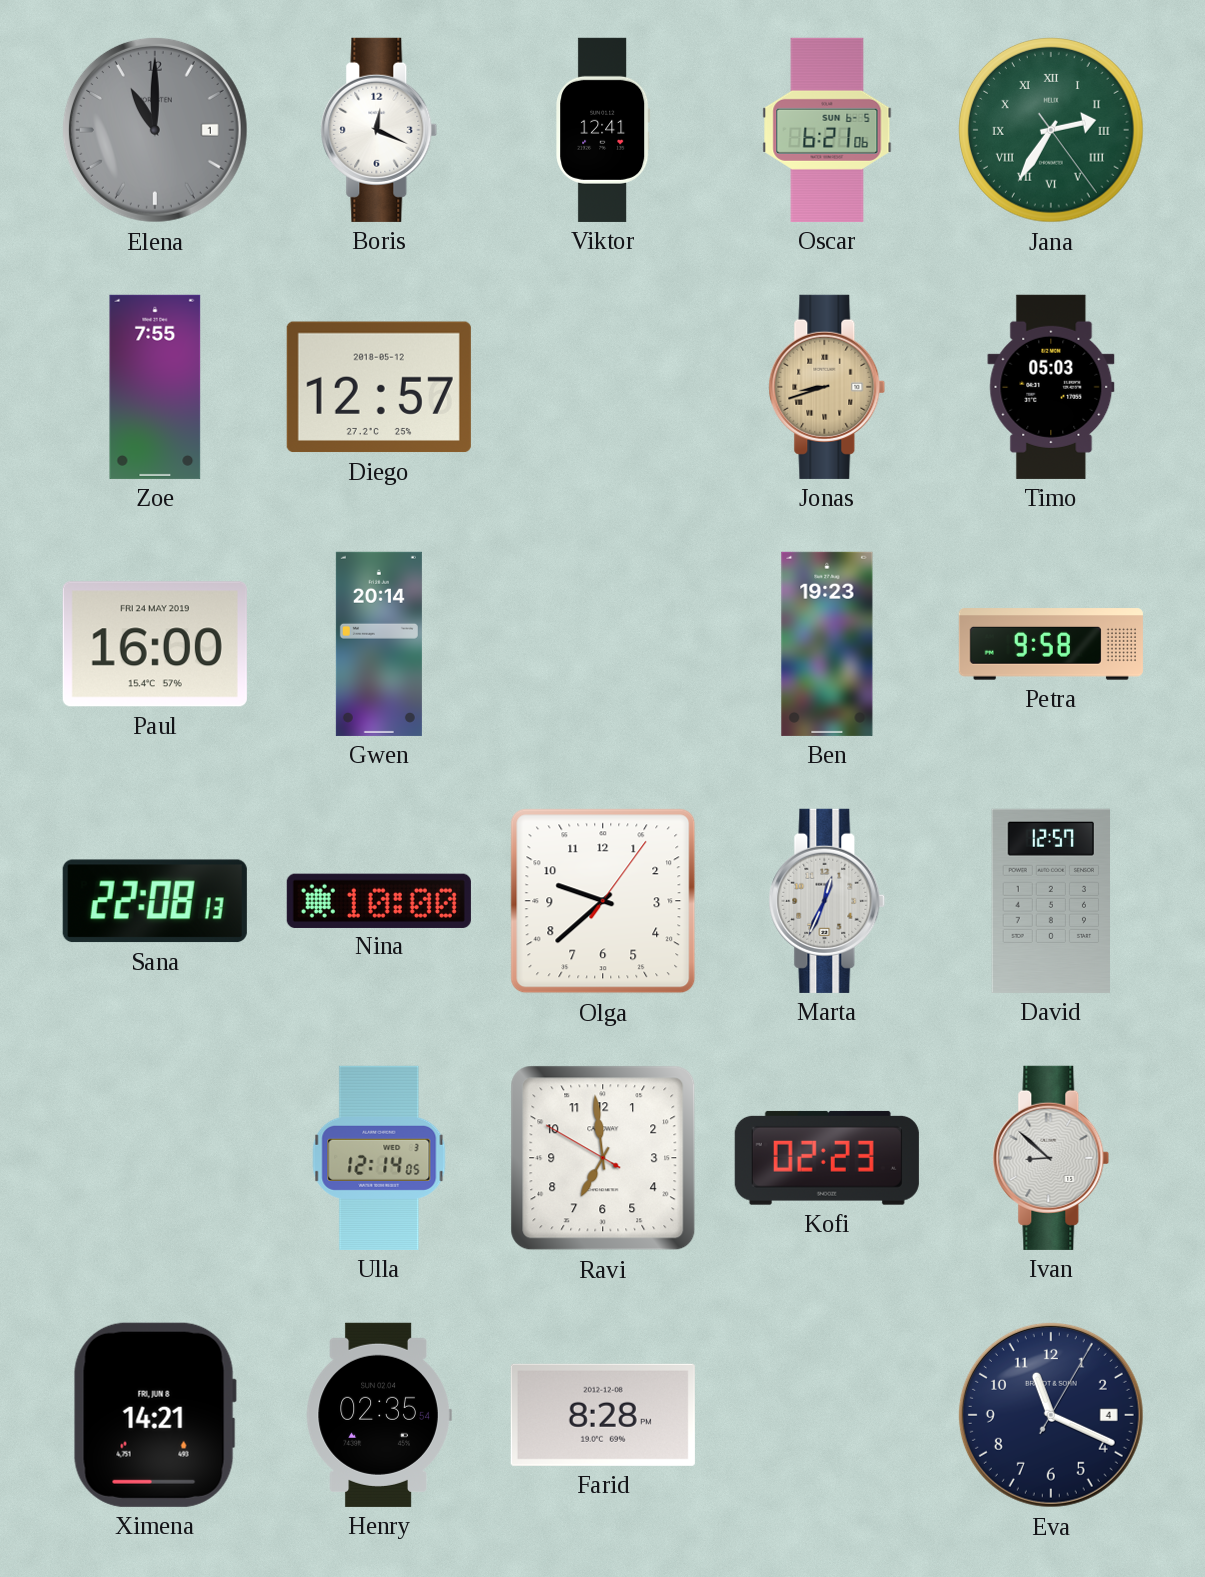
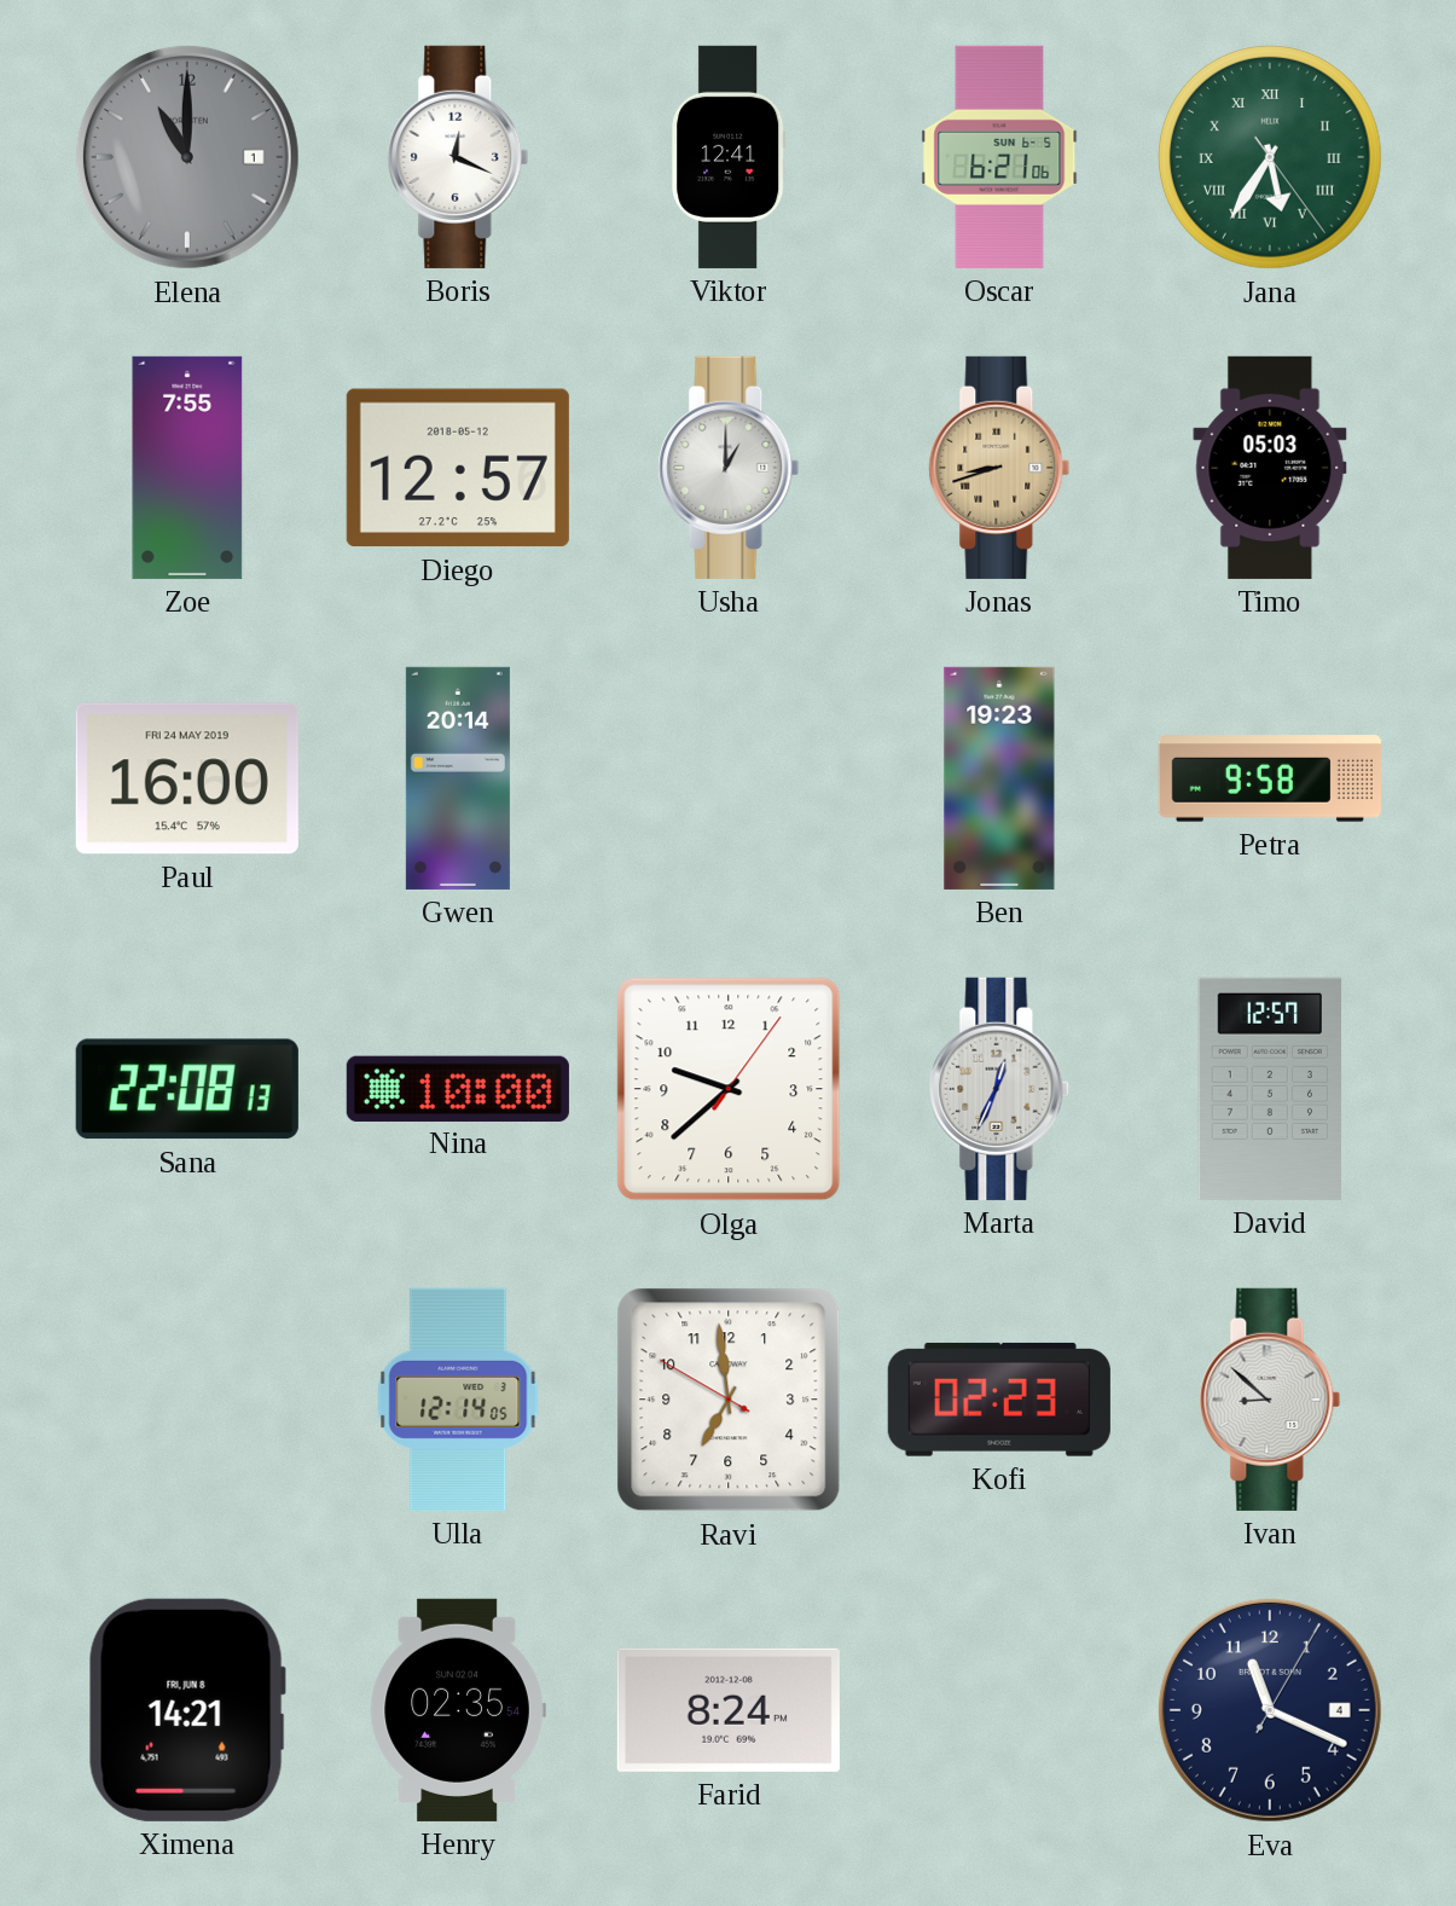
Jana: 2:35 -> 5:35 (1271, 158)
Usha: none -> 1:00 (729, 468)
Farid: 8:28 -> 8:24 (729, 1710)
